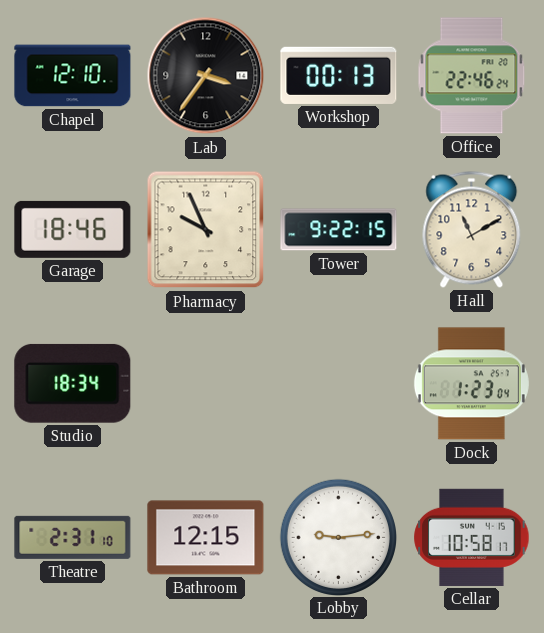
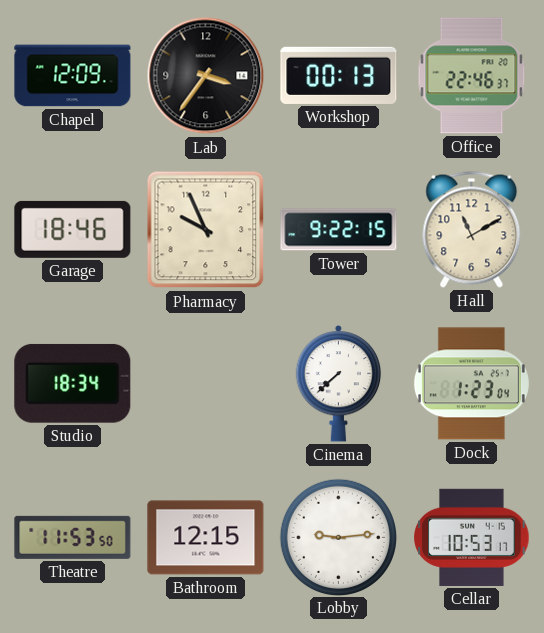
Chapel: 12:10 -> 12:09 (73, 76)
Office: 22:46:24 -> 22:46:37 (472, 76)
Cinema: none -> 7:38 (339, 384)
Theatre: 2:31 -> 11:53 (73, 537)
Cellar: 10:58 -> 10:53 (472, 537)
